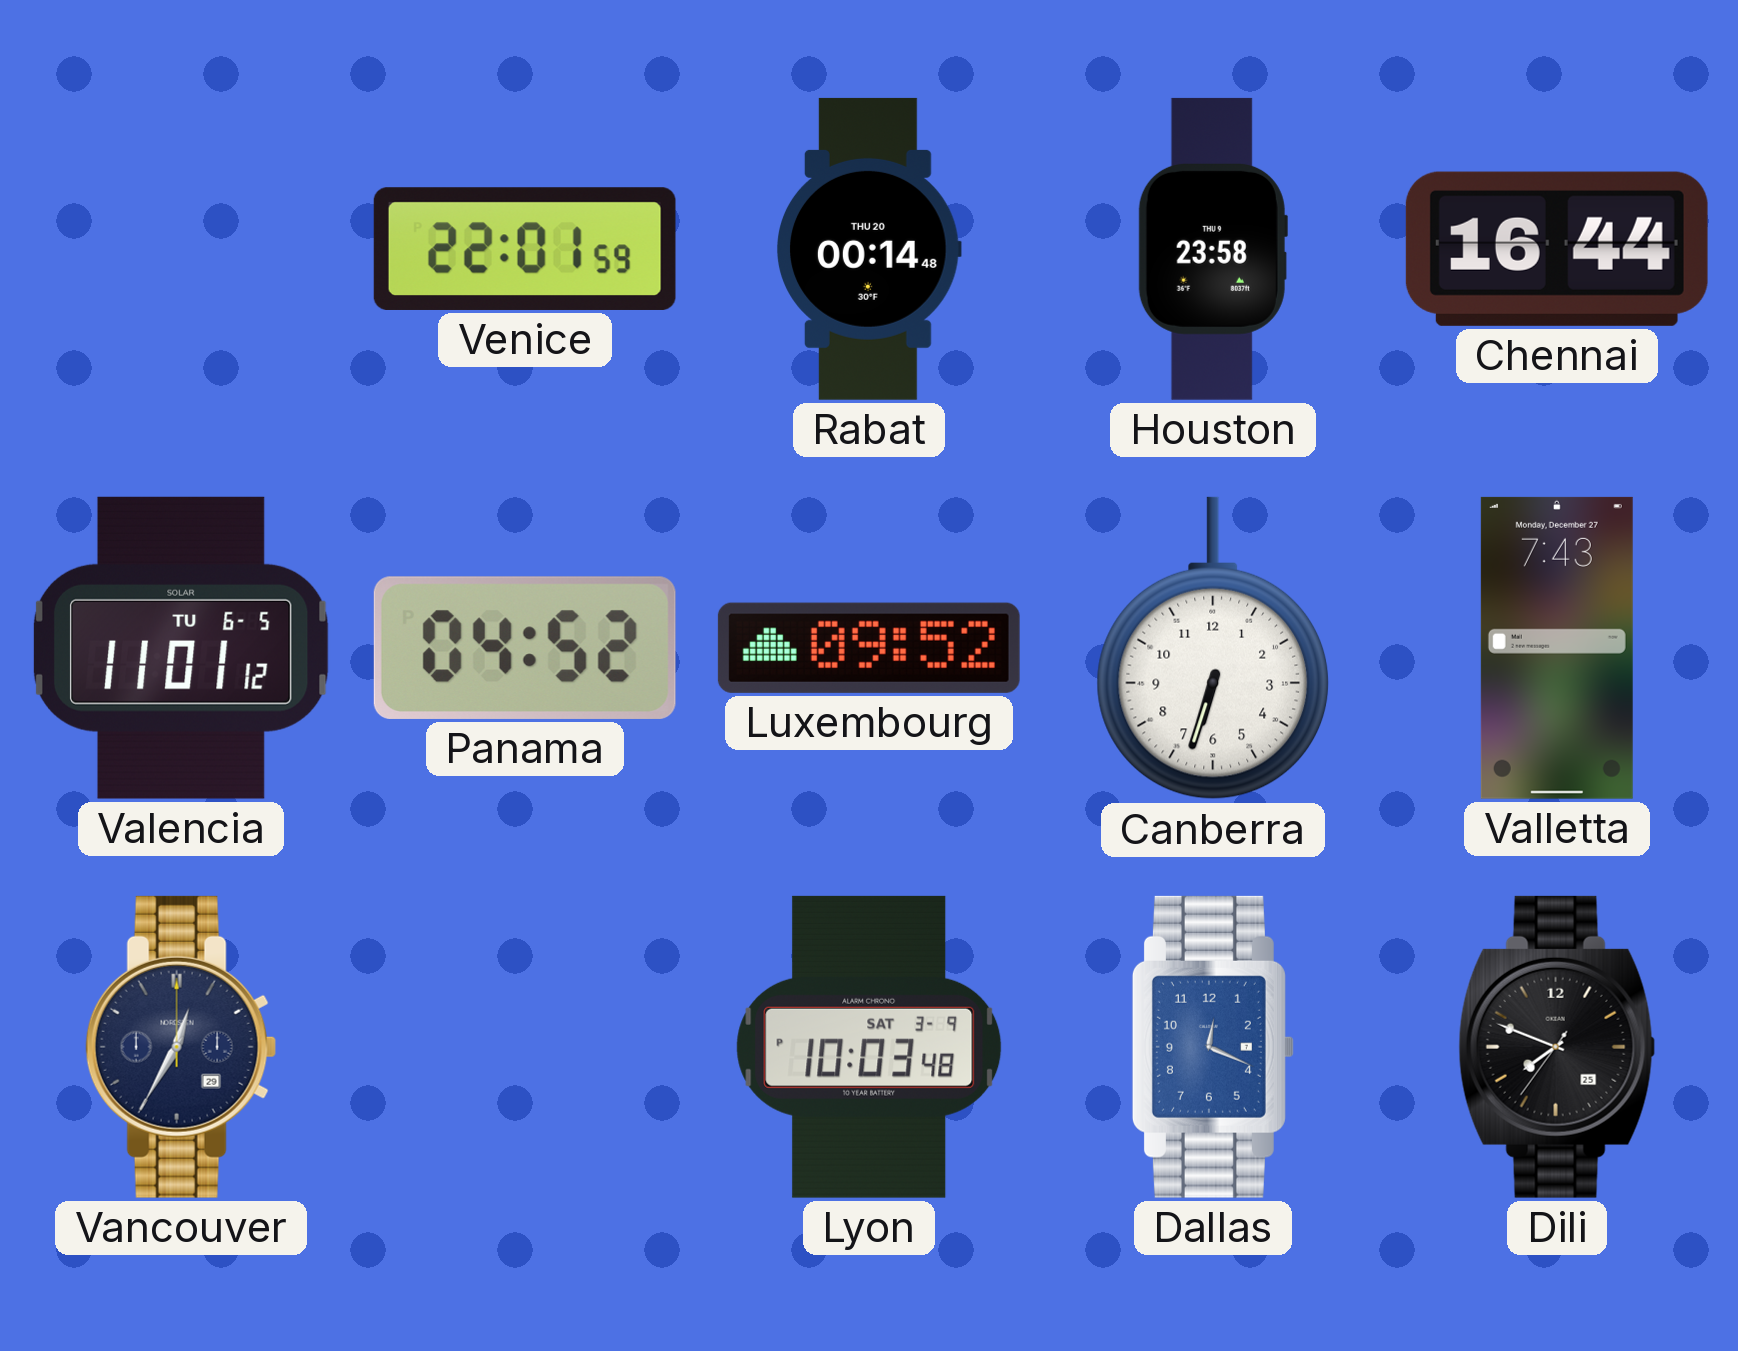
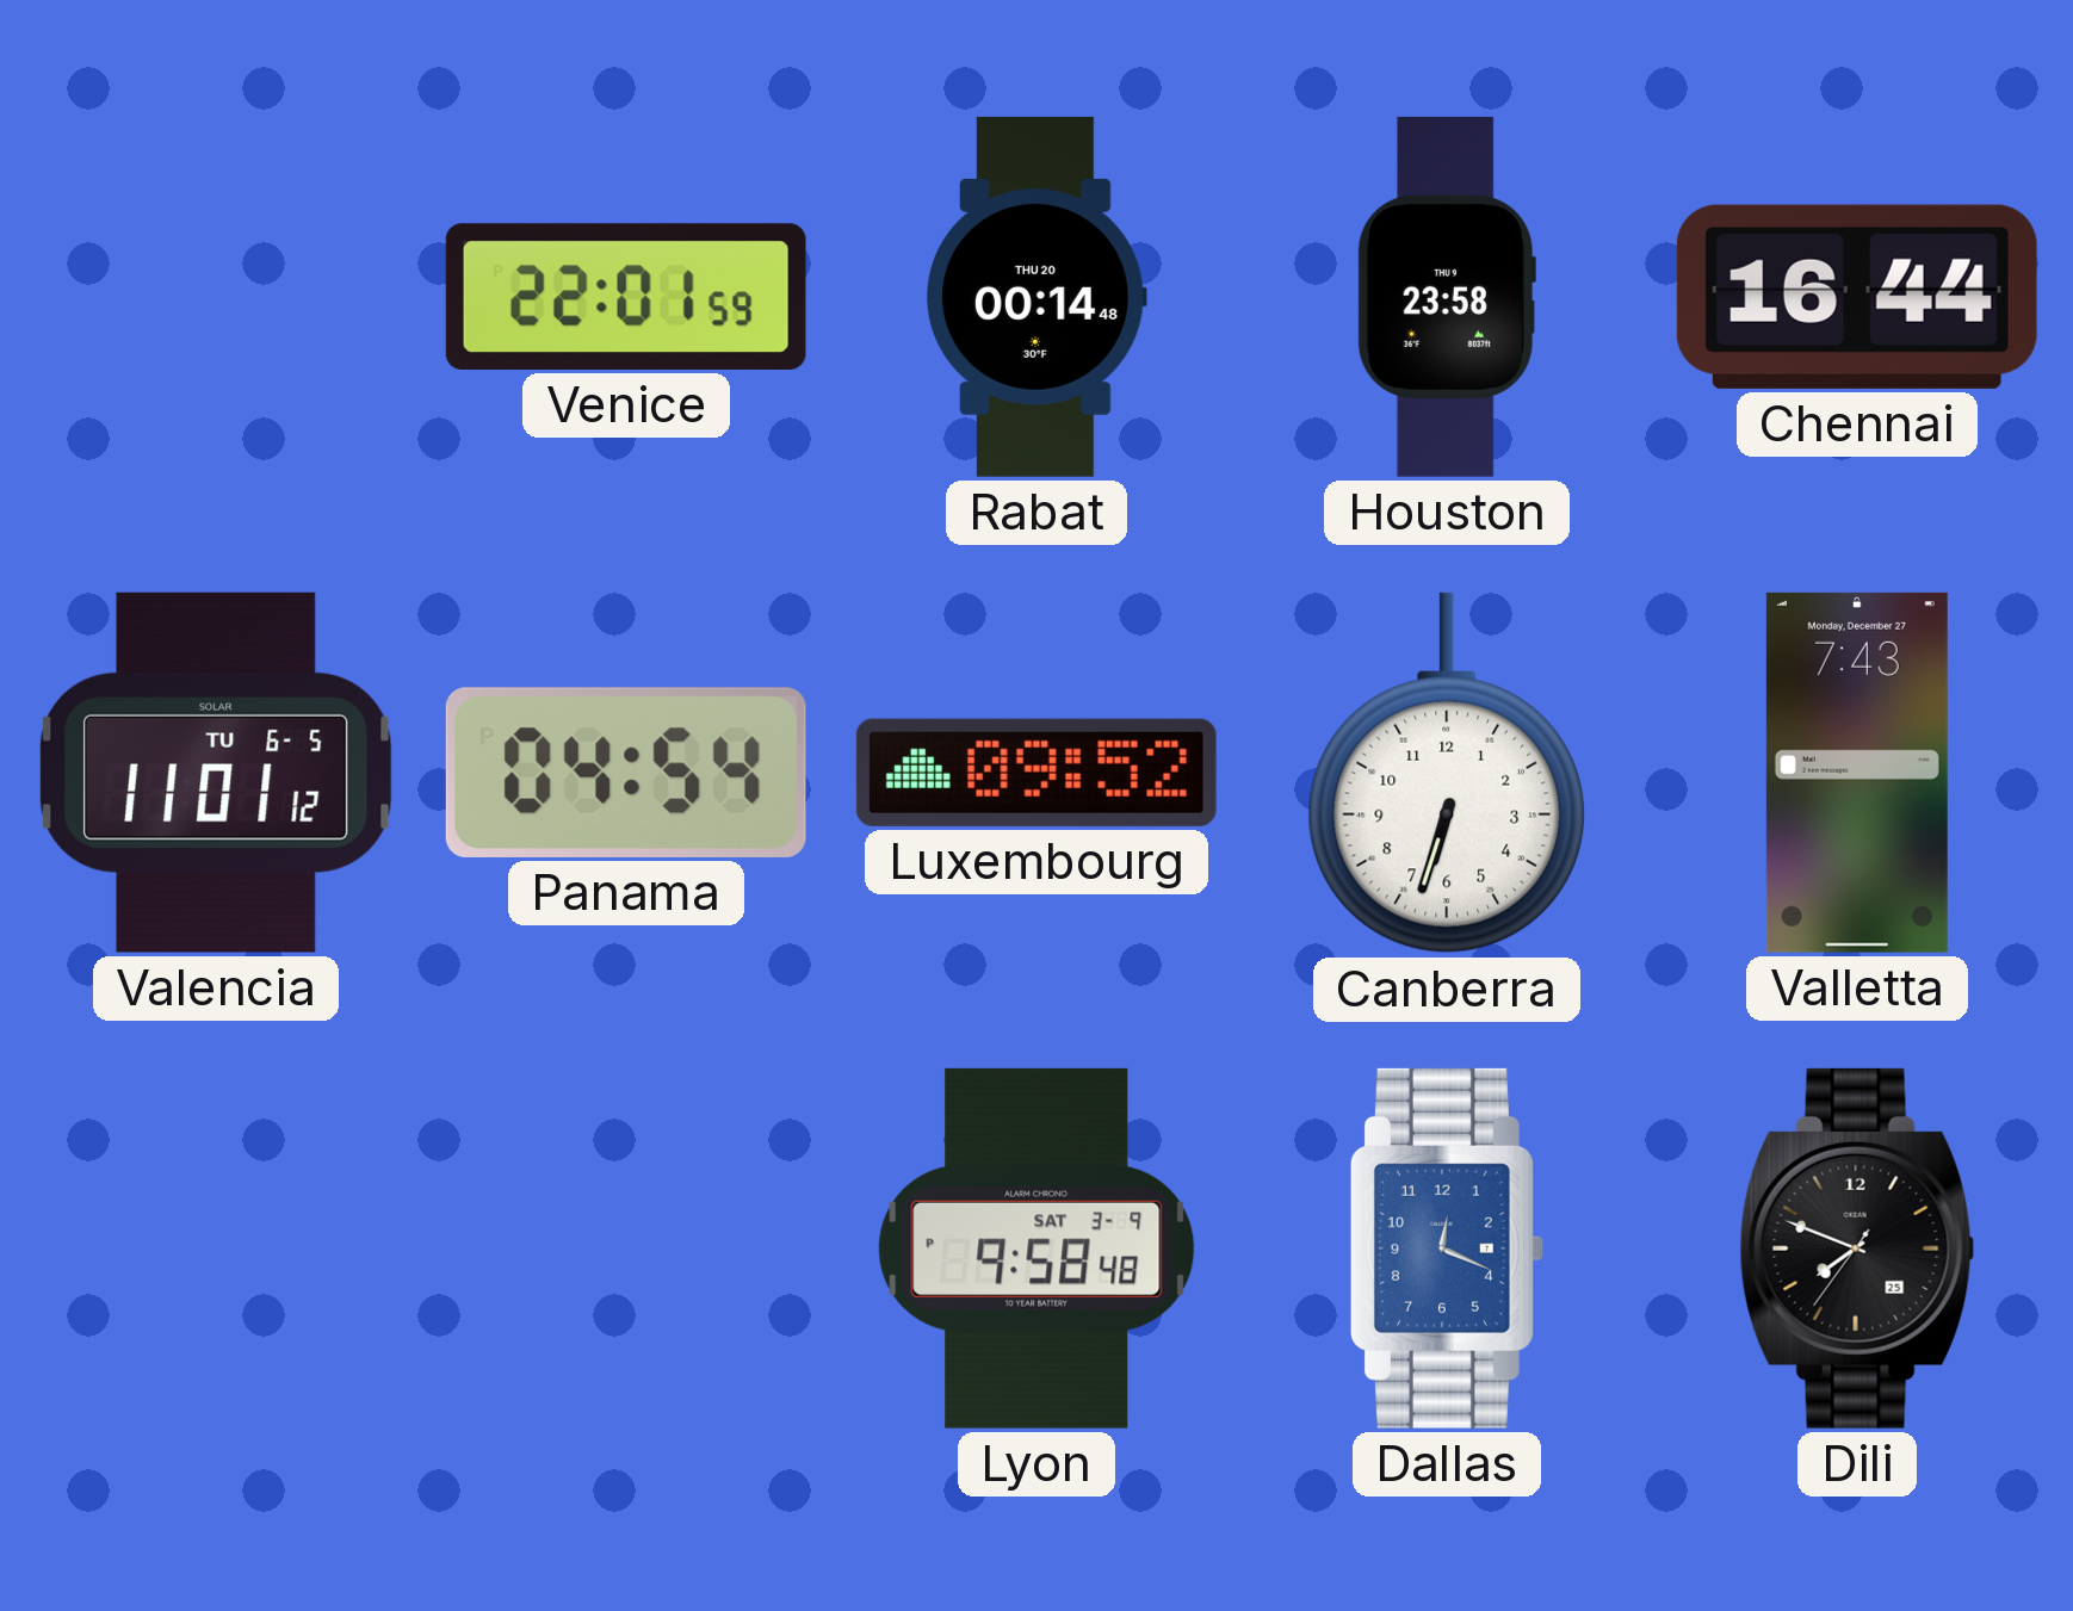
Panama: 04:52 -> 04:54 (626, 773)
Vancouver: 12:35 -> none (181, 1047)
Lyon: 10:03 -> 9:58 (1036, 1248)
